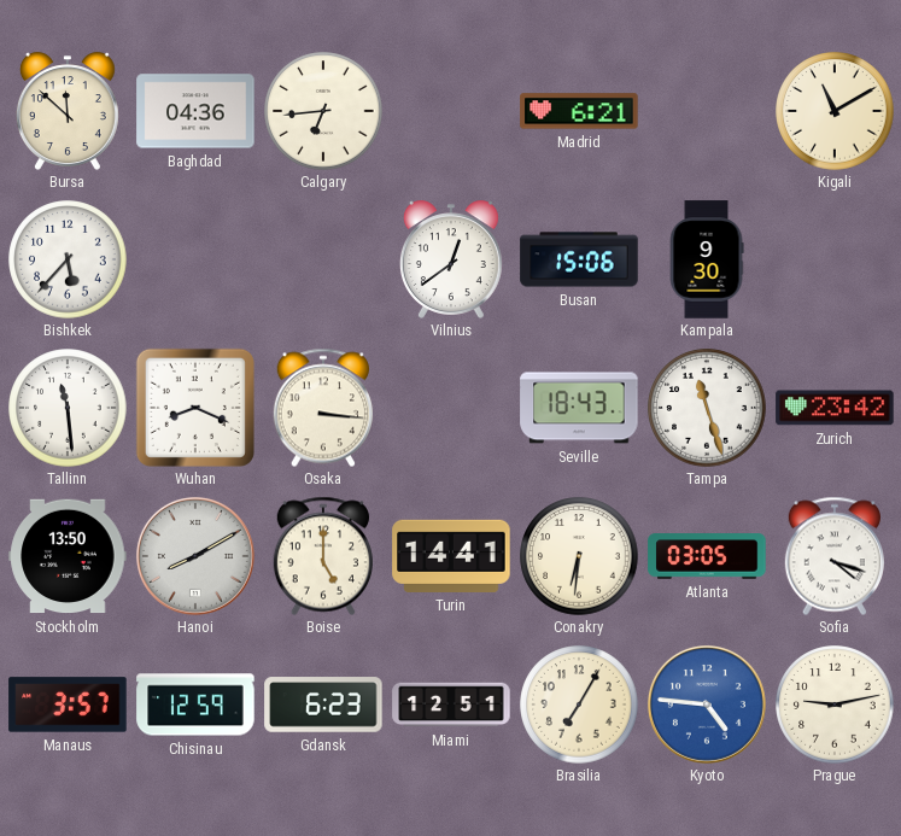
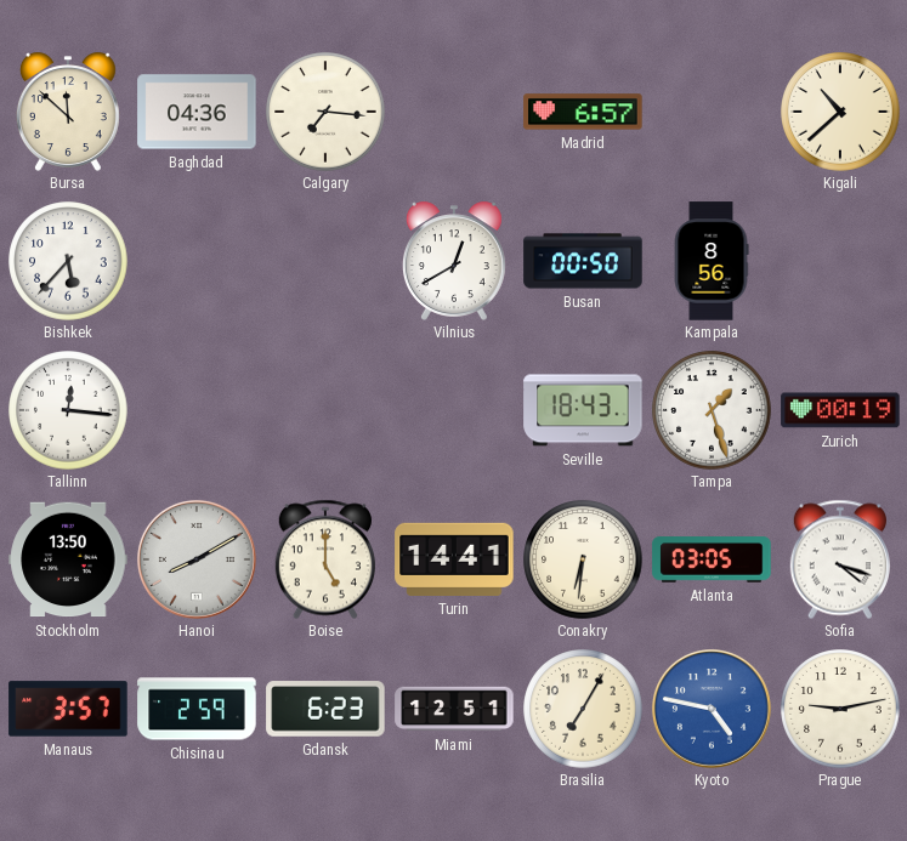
Calgary: 6:44 -> 7:16 (325, 112)
Madrid: 6:21 -> 6:57 (583, 112)
Kigali: 11:10 -> 10:38 (840, 112)
Vilnius: 12:39 -> 12:40 (454, 261)
Busan: 15:06 -> 00:50 (583, 261)
Kampala: 9:30 -> 8:56 (712, 261)
Tallinn: 11:29 -> 12:16 (68, 410)
Wuhan: 8:19 -> none (195, 408)
Osaka: 3:16 -> none (323, 408)
Tampa: 11:27 -> 1:27 (712, 410)
Zurich: 23:42 -> 00:19 (840, 410)
Chisinau: 12:59 -> 2:59 (197, 709)
Kyoto: 4:46 -> 4:47 (712, 709)
